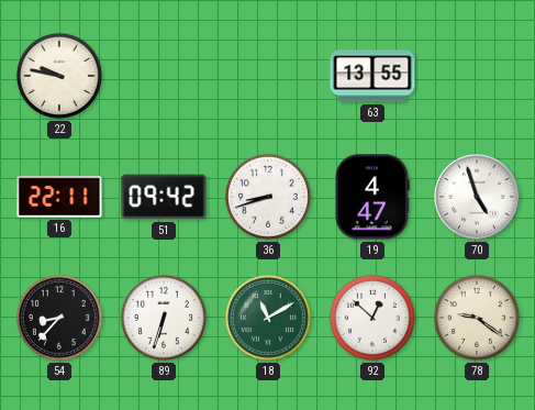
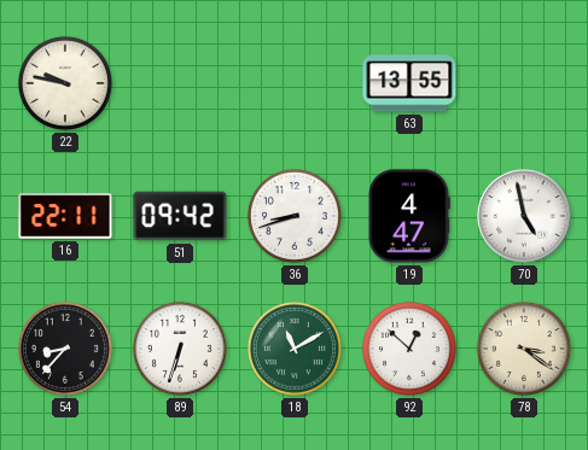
70: 4:57 -> 4:58 (524, 216)
78: 9:21 -> 3:21 (524, 349)
